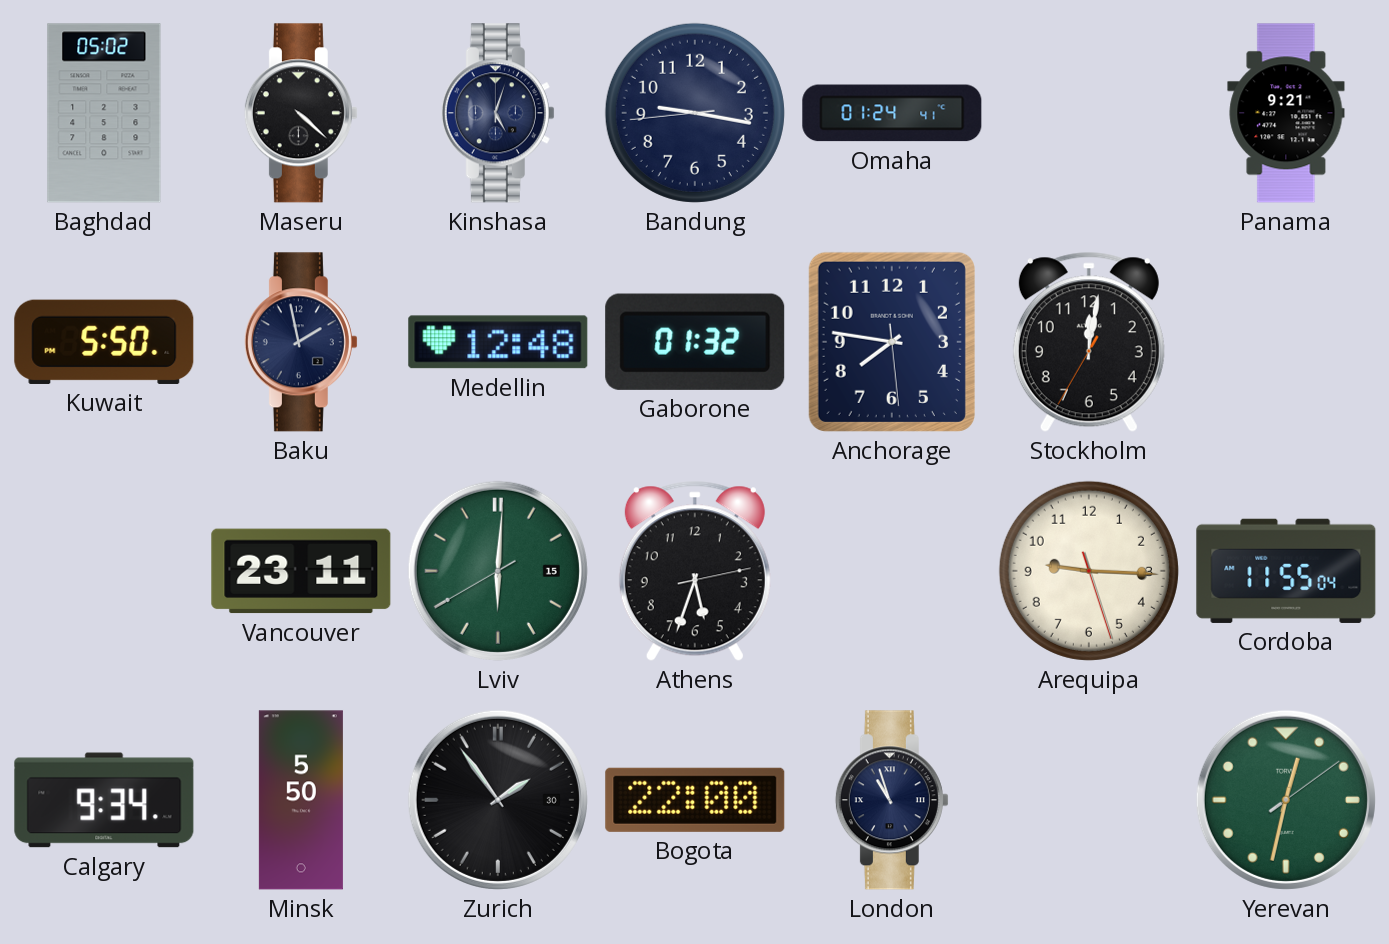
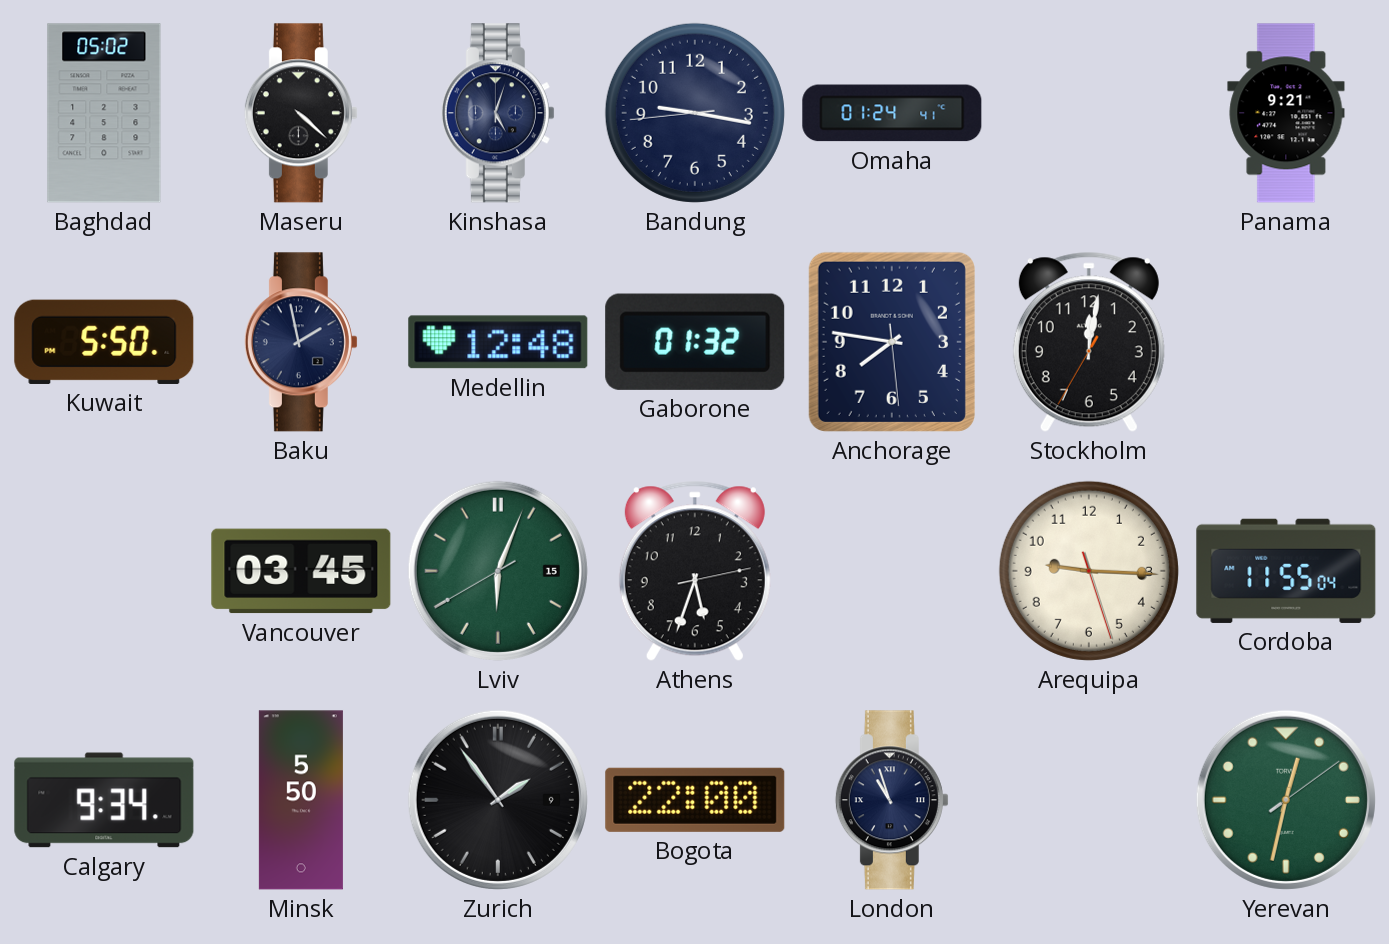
Vancouver: 23:11 -> 03:45 (301, 571)
Lviv: 6:00 -> 6:03 (498, 571)
Zurich date: 30 -> 9 (498, 800)
